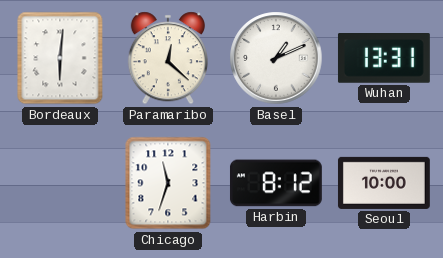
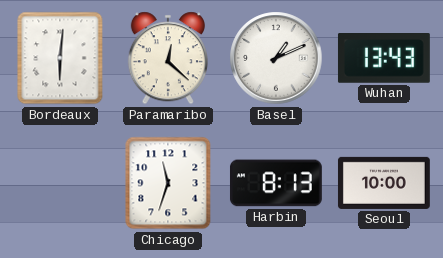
Wuhan: 13:31 -> 13:43 (384, 59)
Harbin: 8:12 -> 8:13 (276, 183)
